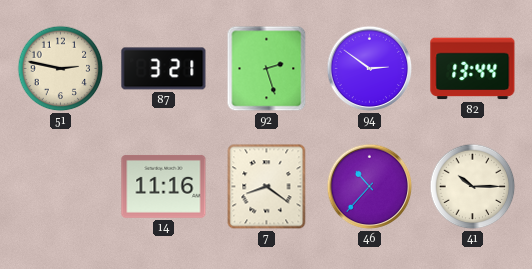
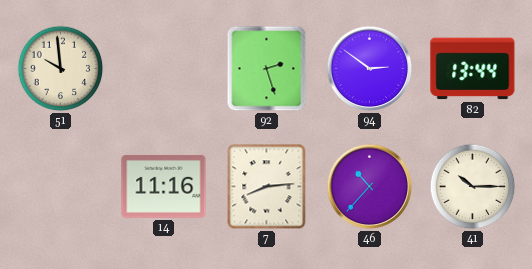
51: 2:47 -> 9:59 (61, 69)
87: 3:21 -> none (164, 69)
7: 8:21 -> 8:14 (267, 187)
